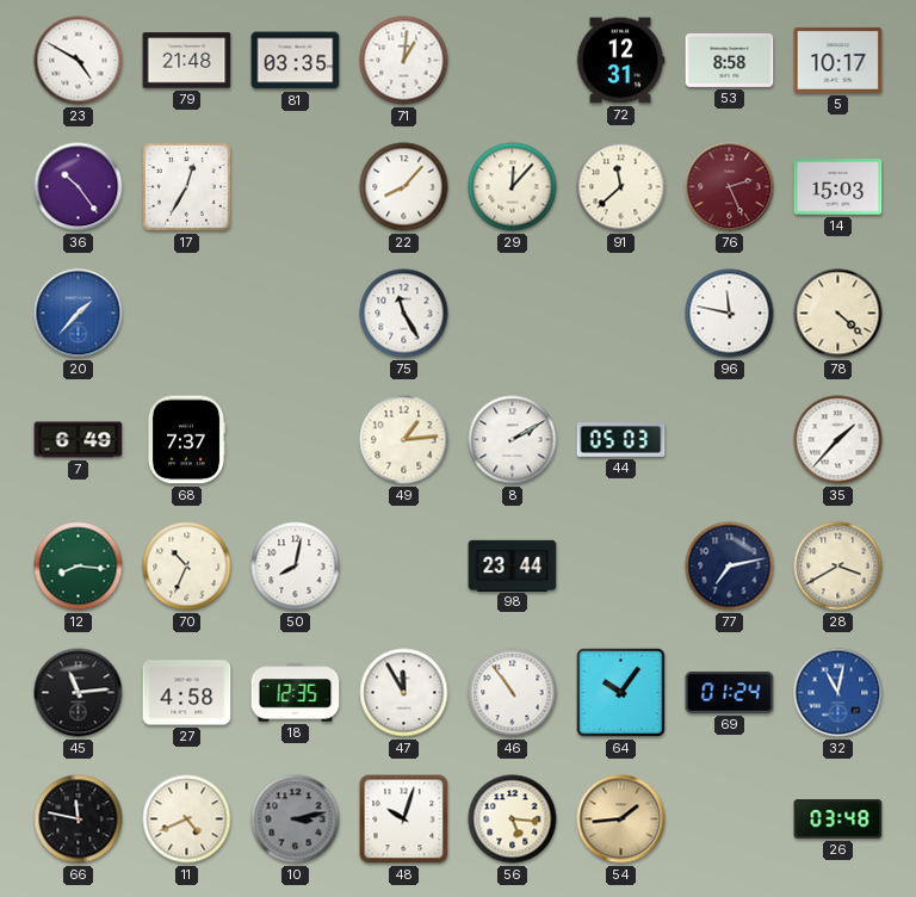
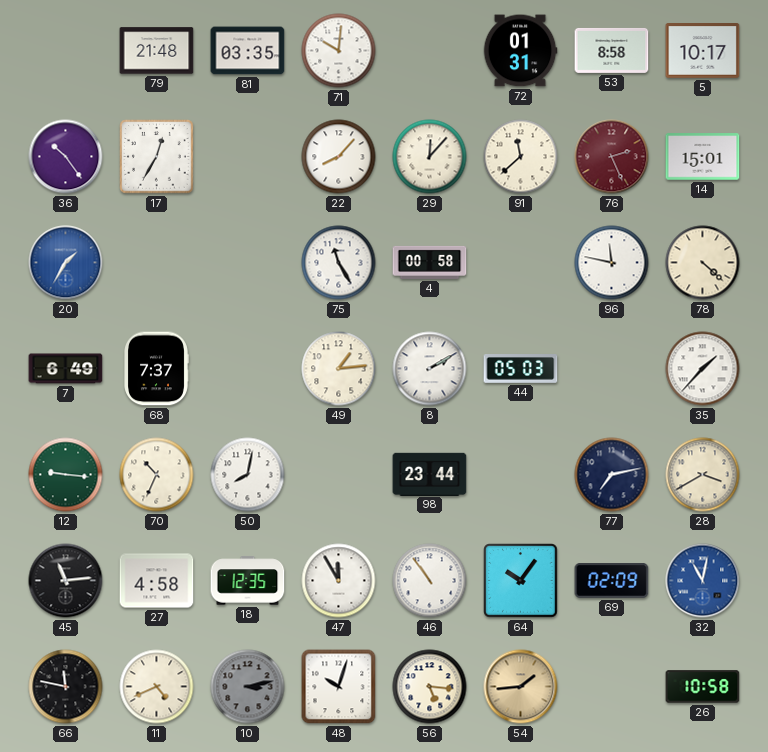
23: 4:50 -> none (79, 61)
71: 1:01 -> 10:01 (339, 51)
72: 12:31 -> 01:31 (520, 51)
14: 15:03 -> 15:01 (703, 157)
20: 1:37 -> 1:35 (66, 263)
4: none -> 00:58 (430, 262)
12: 8:16 -> 9:16 (66, 475)
69: 01:24 -> 02:09 (612, 581)
26: 03:48 -> 10:58 (703, 687)
